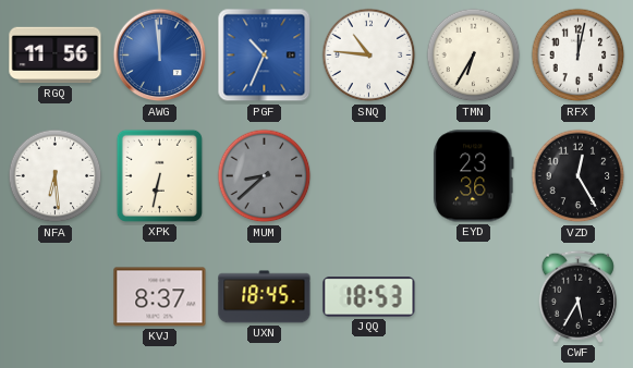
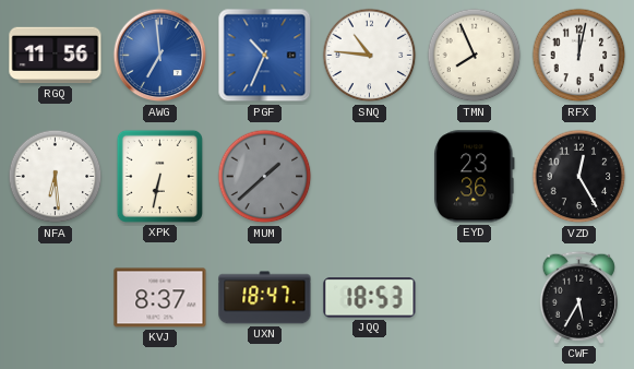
AWG: 11:59 -> 6:59 (160, 56)
TMN: 6:35 -> 7:56 (475, 56)
MUM: 8:38 -> 1:38 (265, 177)
UXN: 18:45 -> 18:47 (265, 298)
